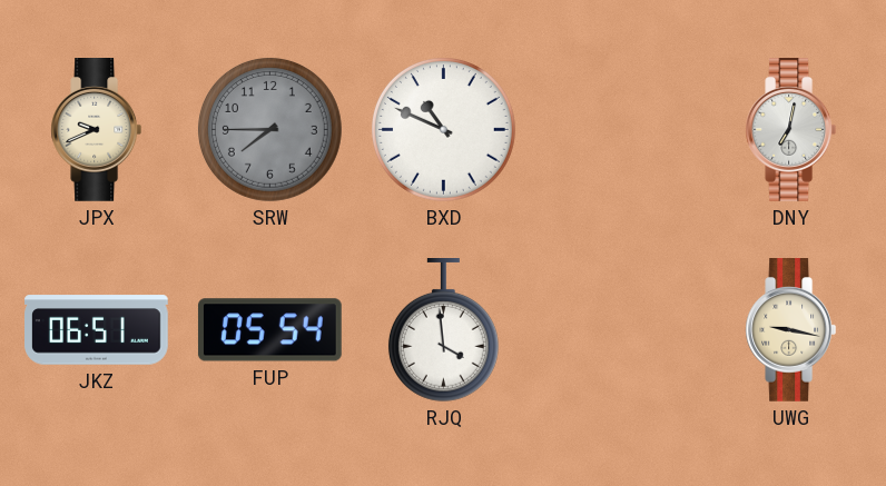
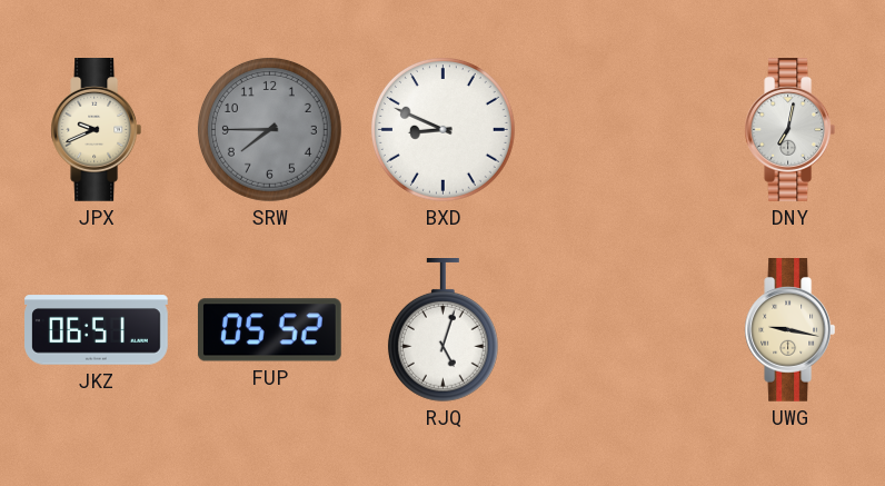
BXD: 10:49 -> 8:49 (442, 129)
FUP: 05:54 -> 05:52 (269, 330)
RJQ: 3:59 -> 5:03 (442, 330)
